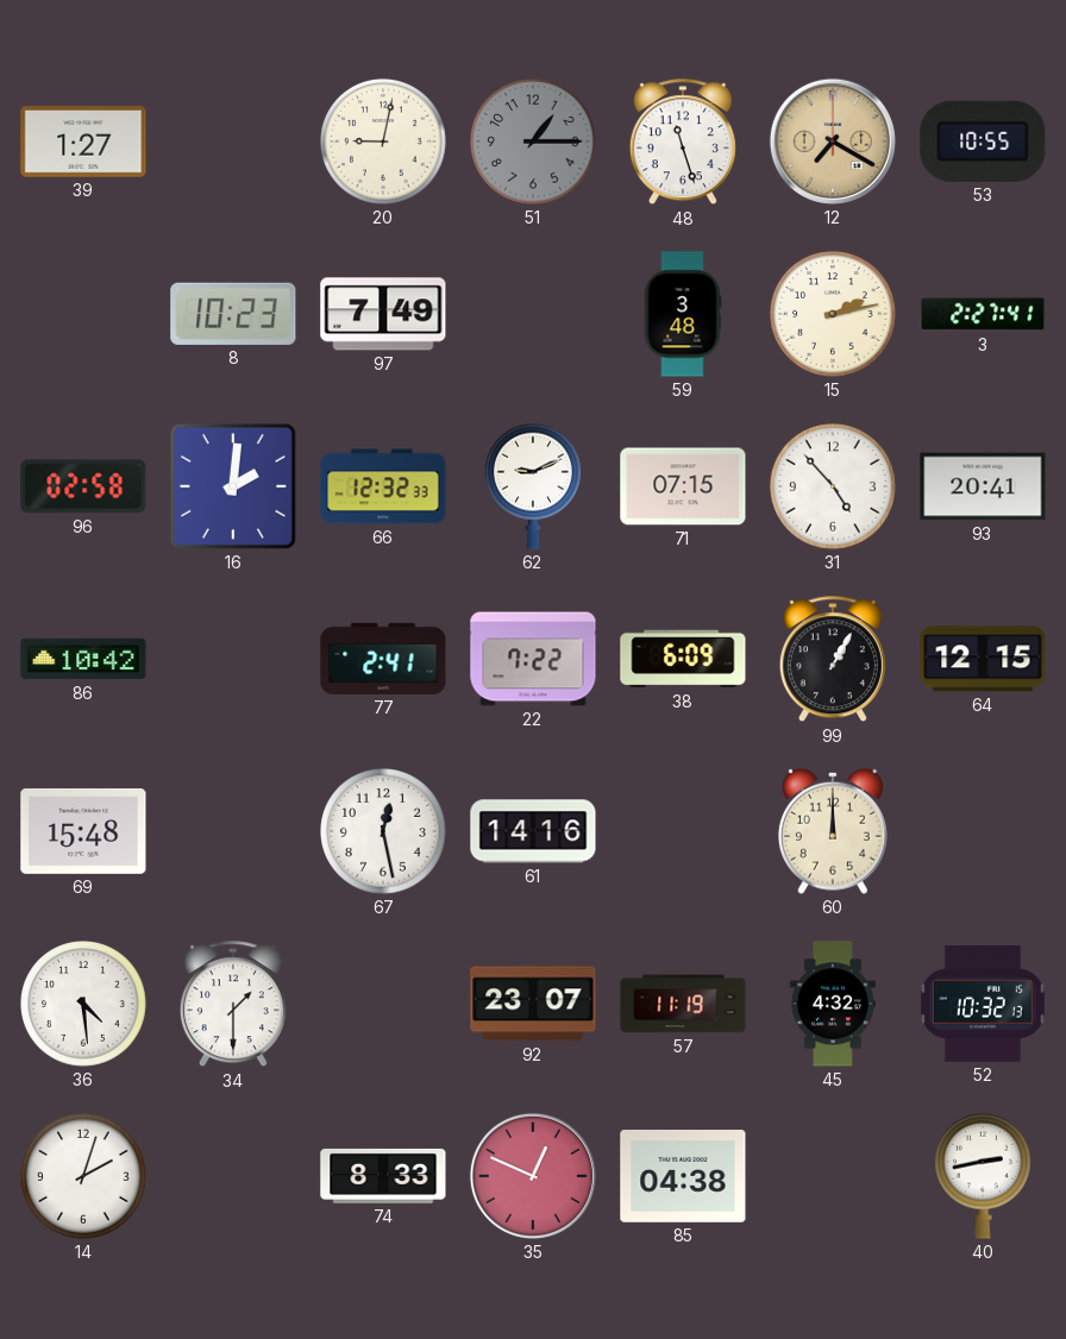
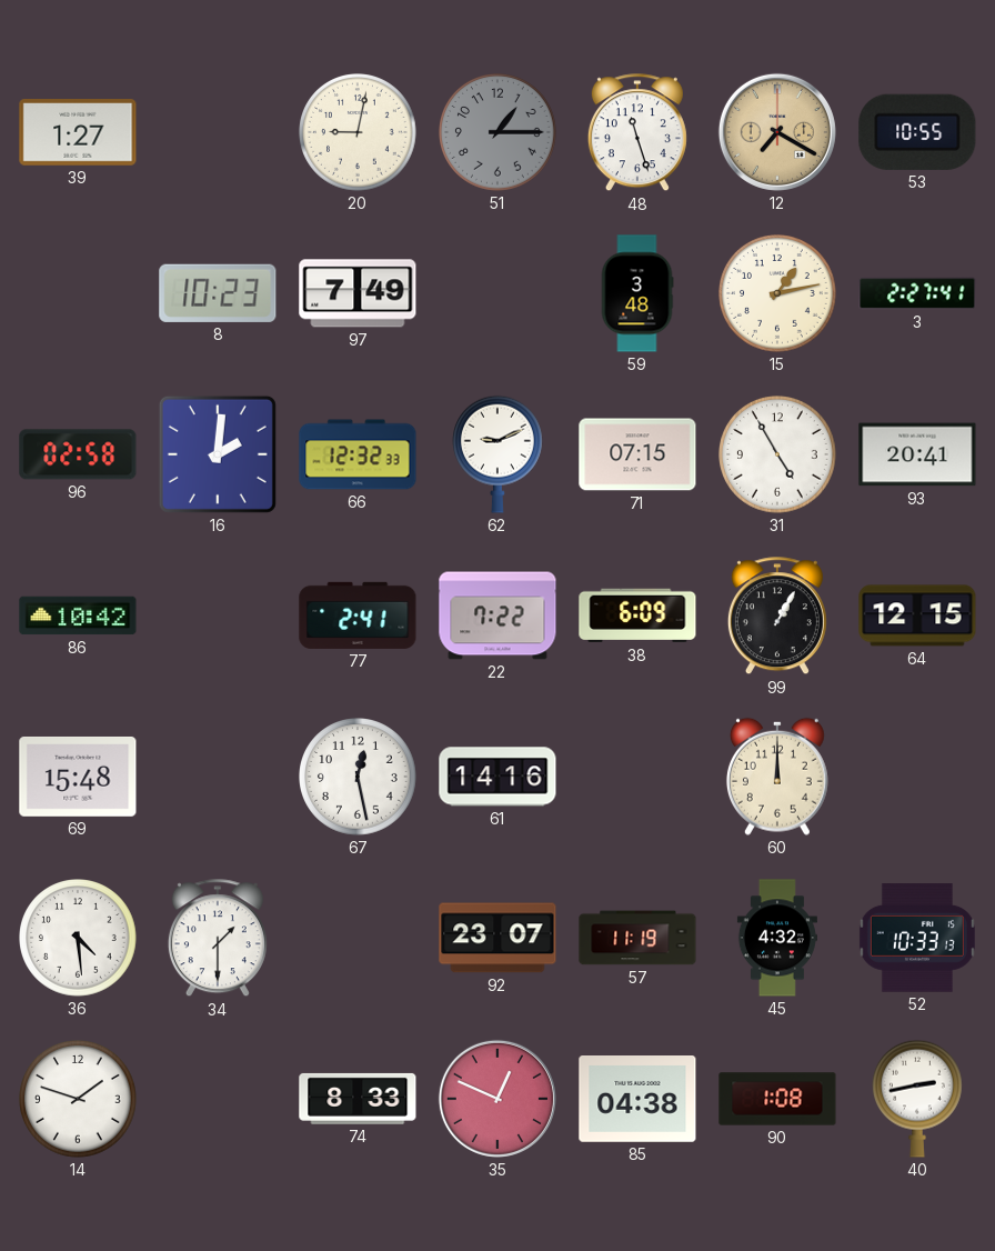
15: 2:13 -> 1:13 (777, 293)
31: 4:53 -> 4:55 (777, 454)
52: 10:32 -> 10:33 (917, 939)
14: 2:03 -> 1:48 (78, 1099)
90: none -> 1:08 (777, 1099)
